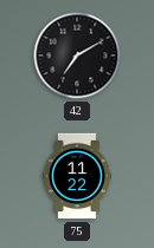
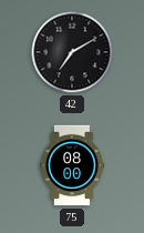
75: 11:22 -> 08:00 (73, 165)
